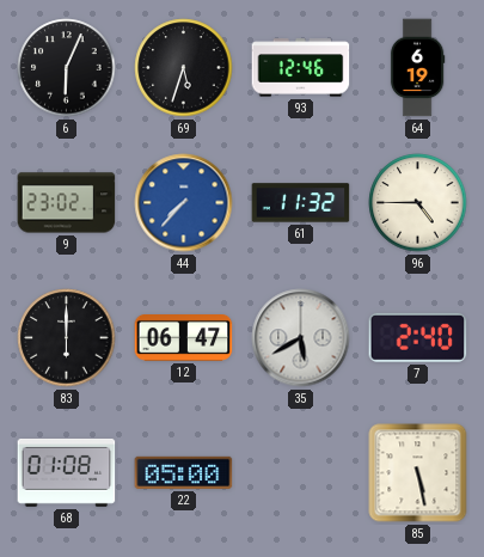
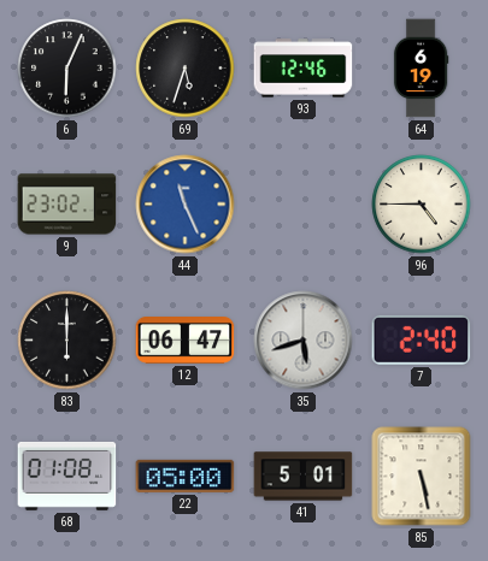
44: 7:37 -> 11:26 (186, 205)
61: 11:32 -> none (301, 203)
35: 5:40 -> 5:42 (304, 341)
41: none -> 5:01 (304, 477)
